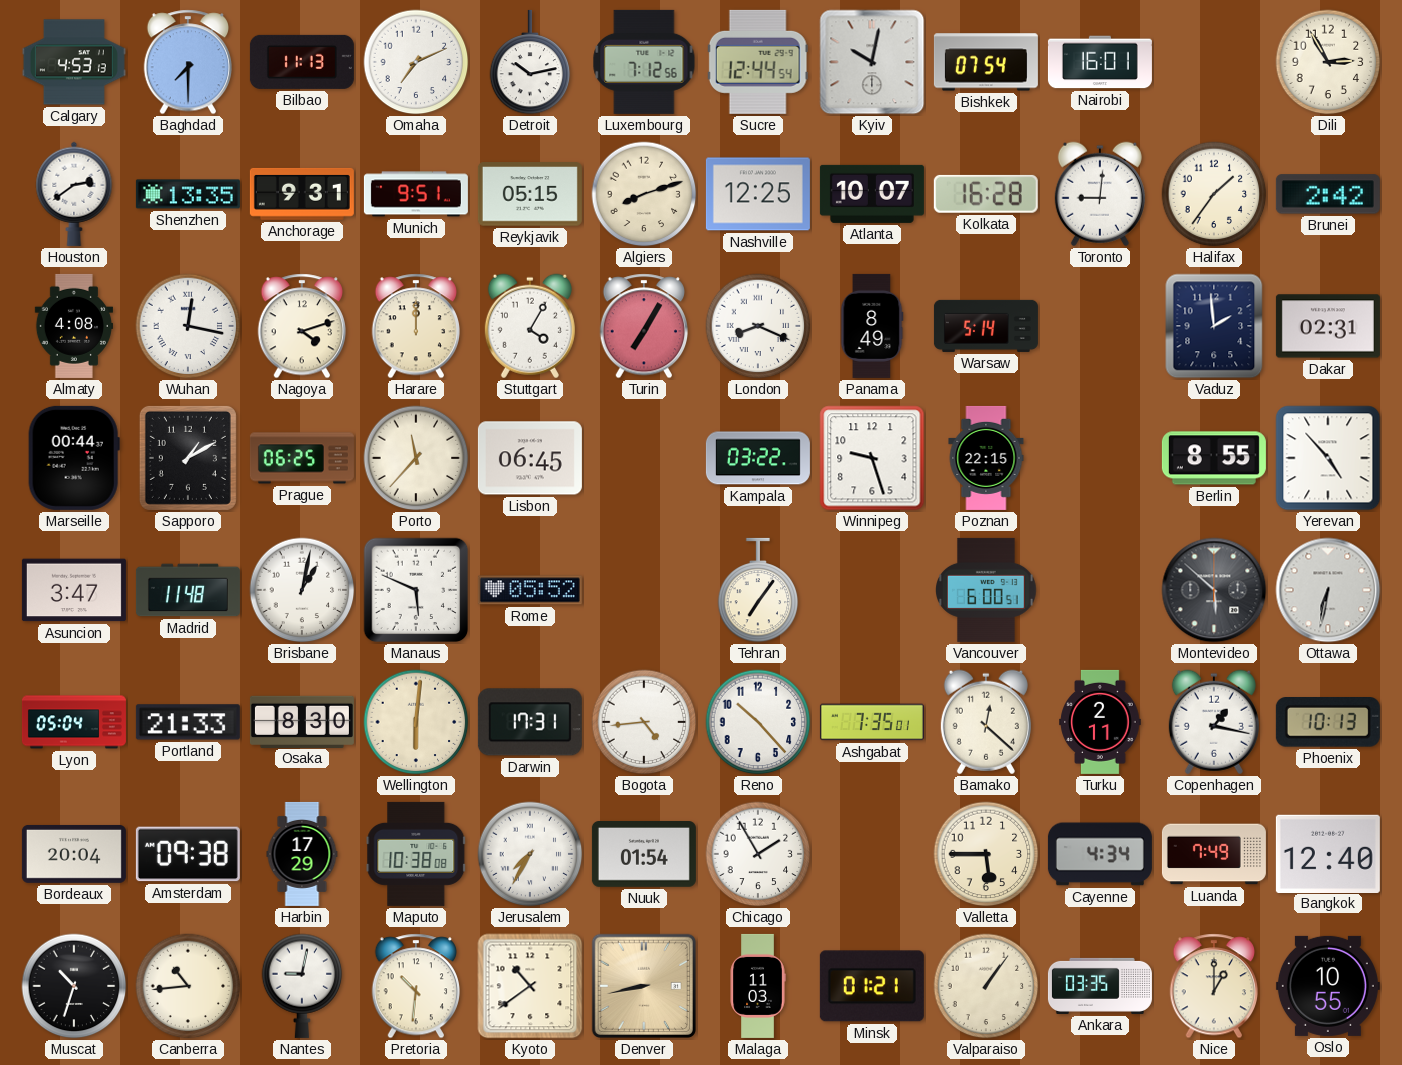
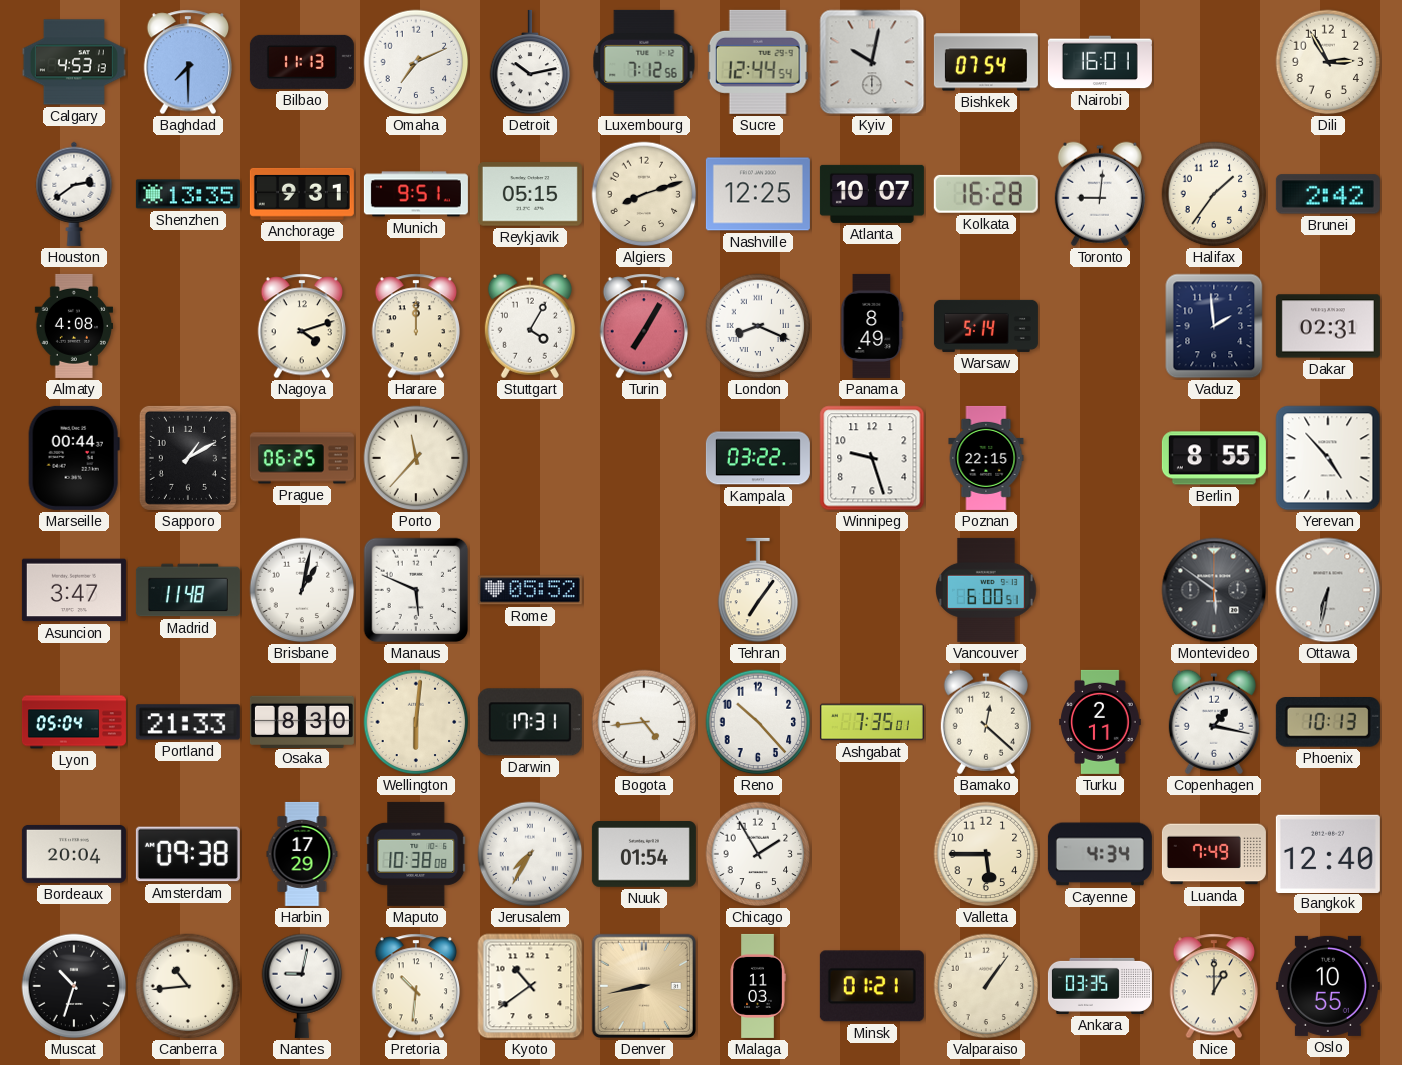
Wuhan: 12:17 -> none (188, 326)
Lisbon: 06:45 -> none (530, 458)
Montevideo: 5:52 -> 5:51 (1214, 590)
